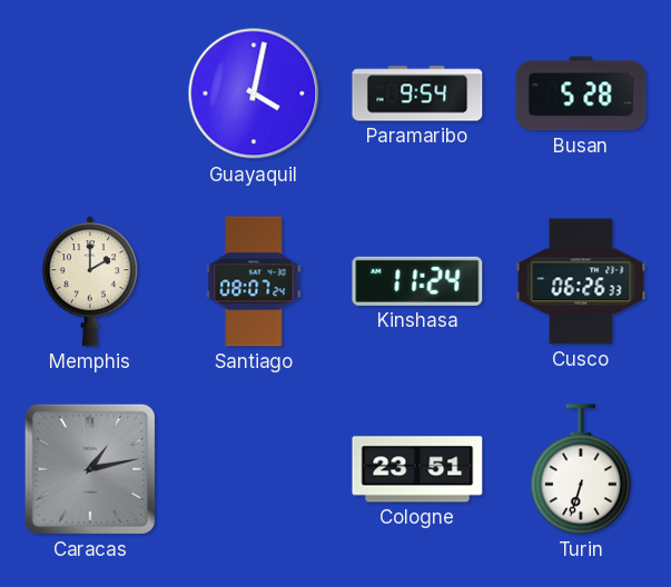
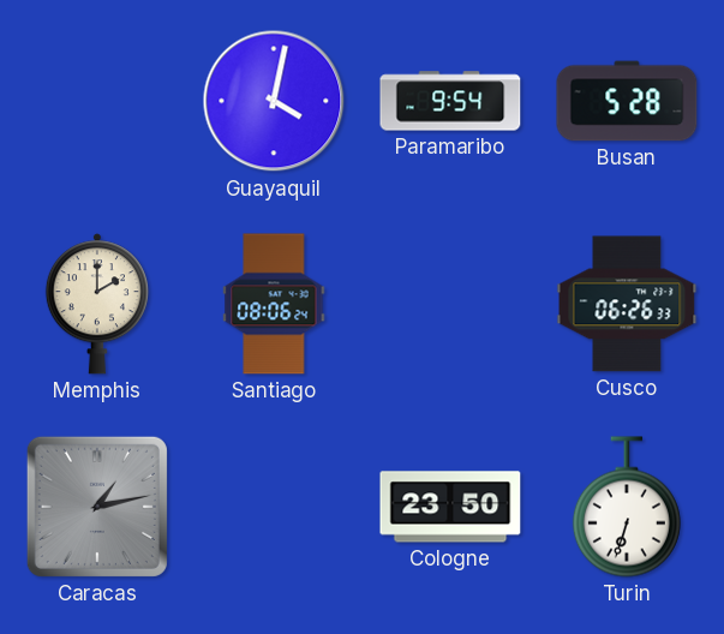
Santiago: 08:07 -> 08:06 (274, 304)
Kinshasa: 11:24 -> none (417, 281)
Cologne: 23:51 -> 23:50 (450, 507)
